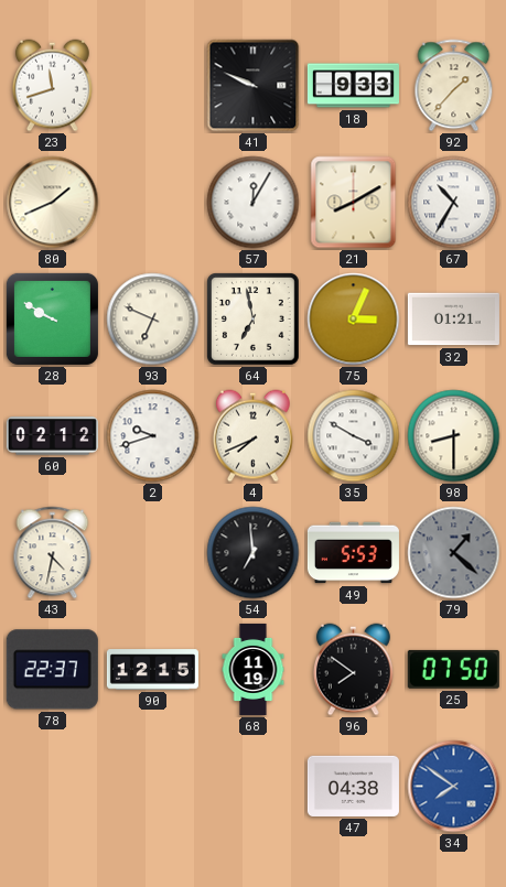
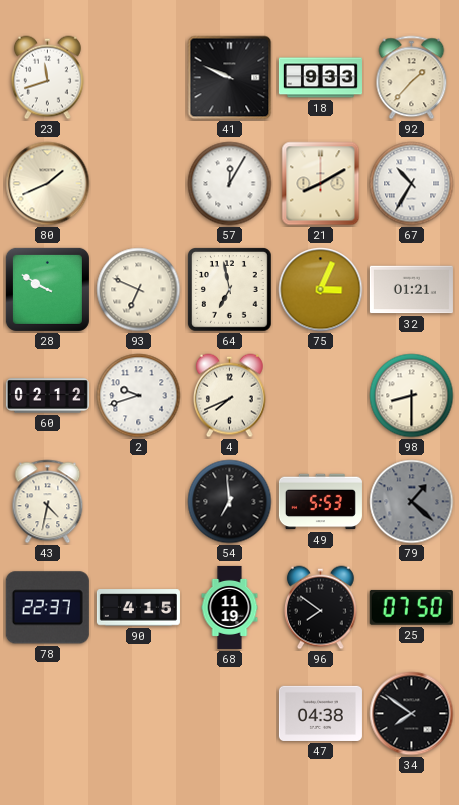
35: 3:50 -> none (354, 436)
90: 12:15 -> 4:15 (138, 608)
34 dial: blue -> black (412, 714)
